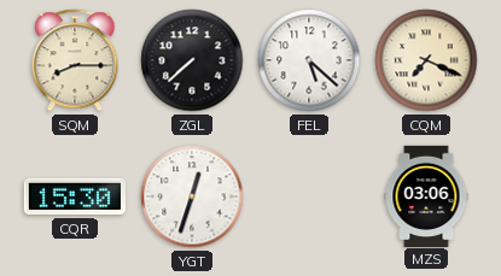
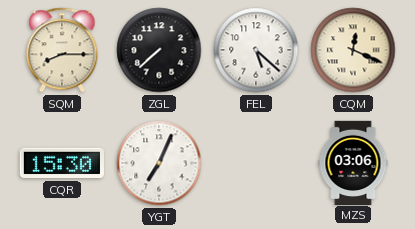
CQM: 7:19 -> 12:19 (353, 50)
YGT: 12:33 -> 7:04 (159, 163)
